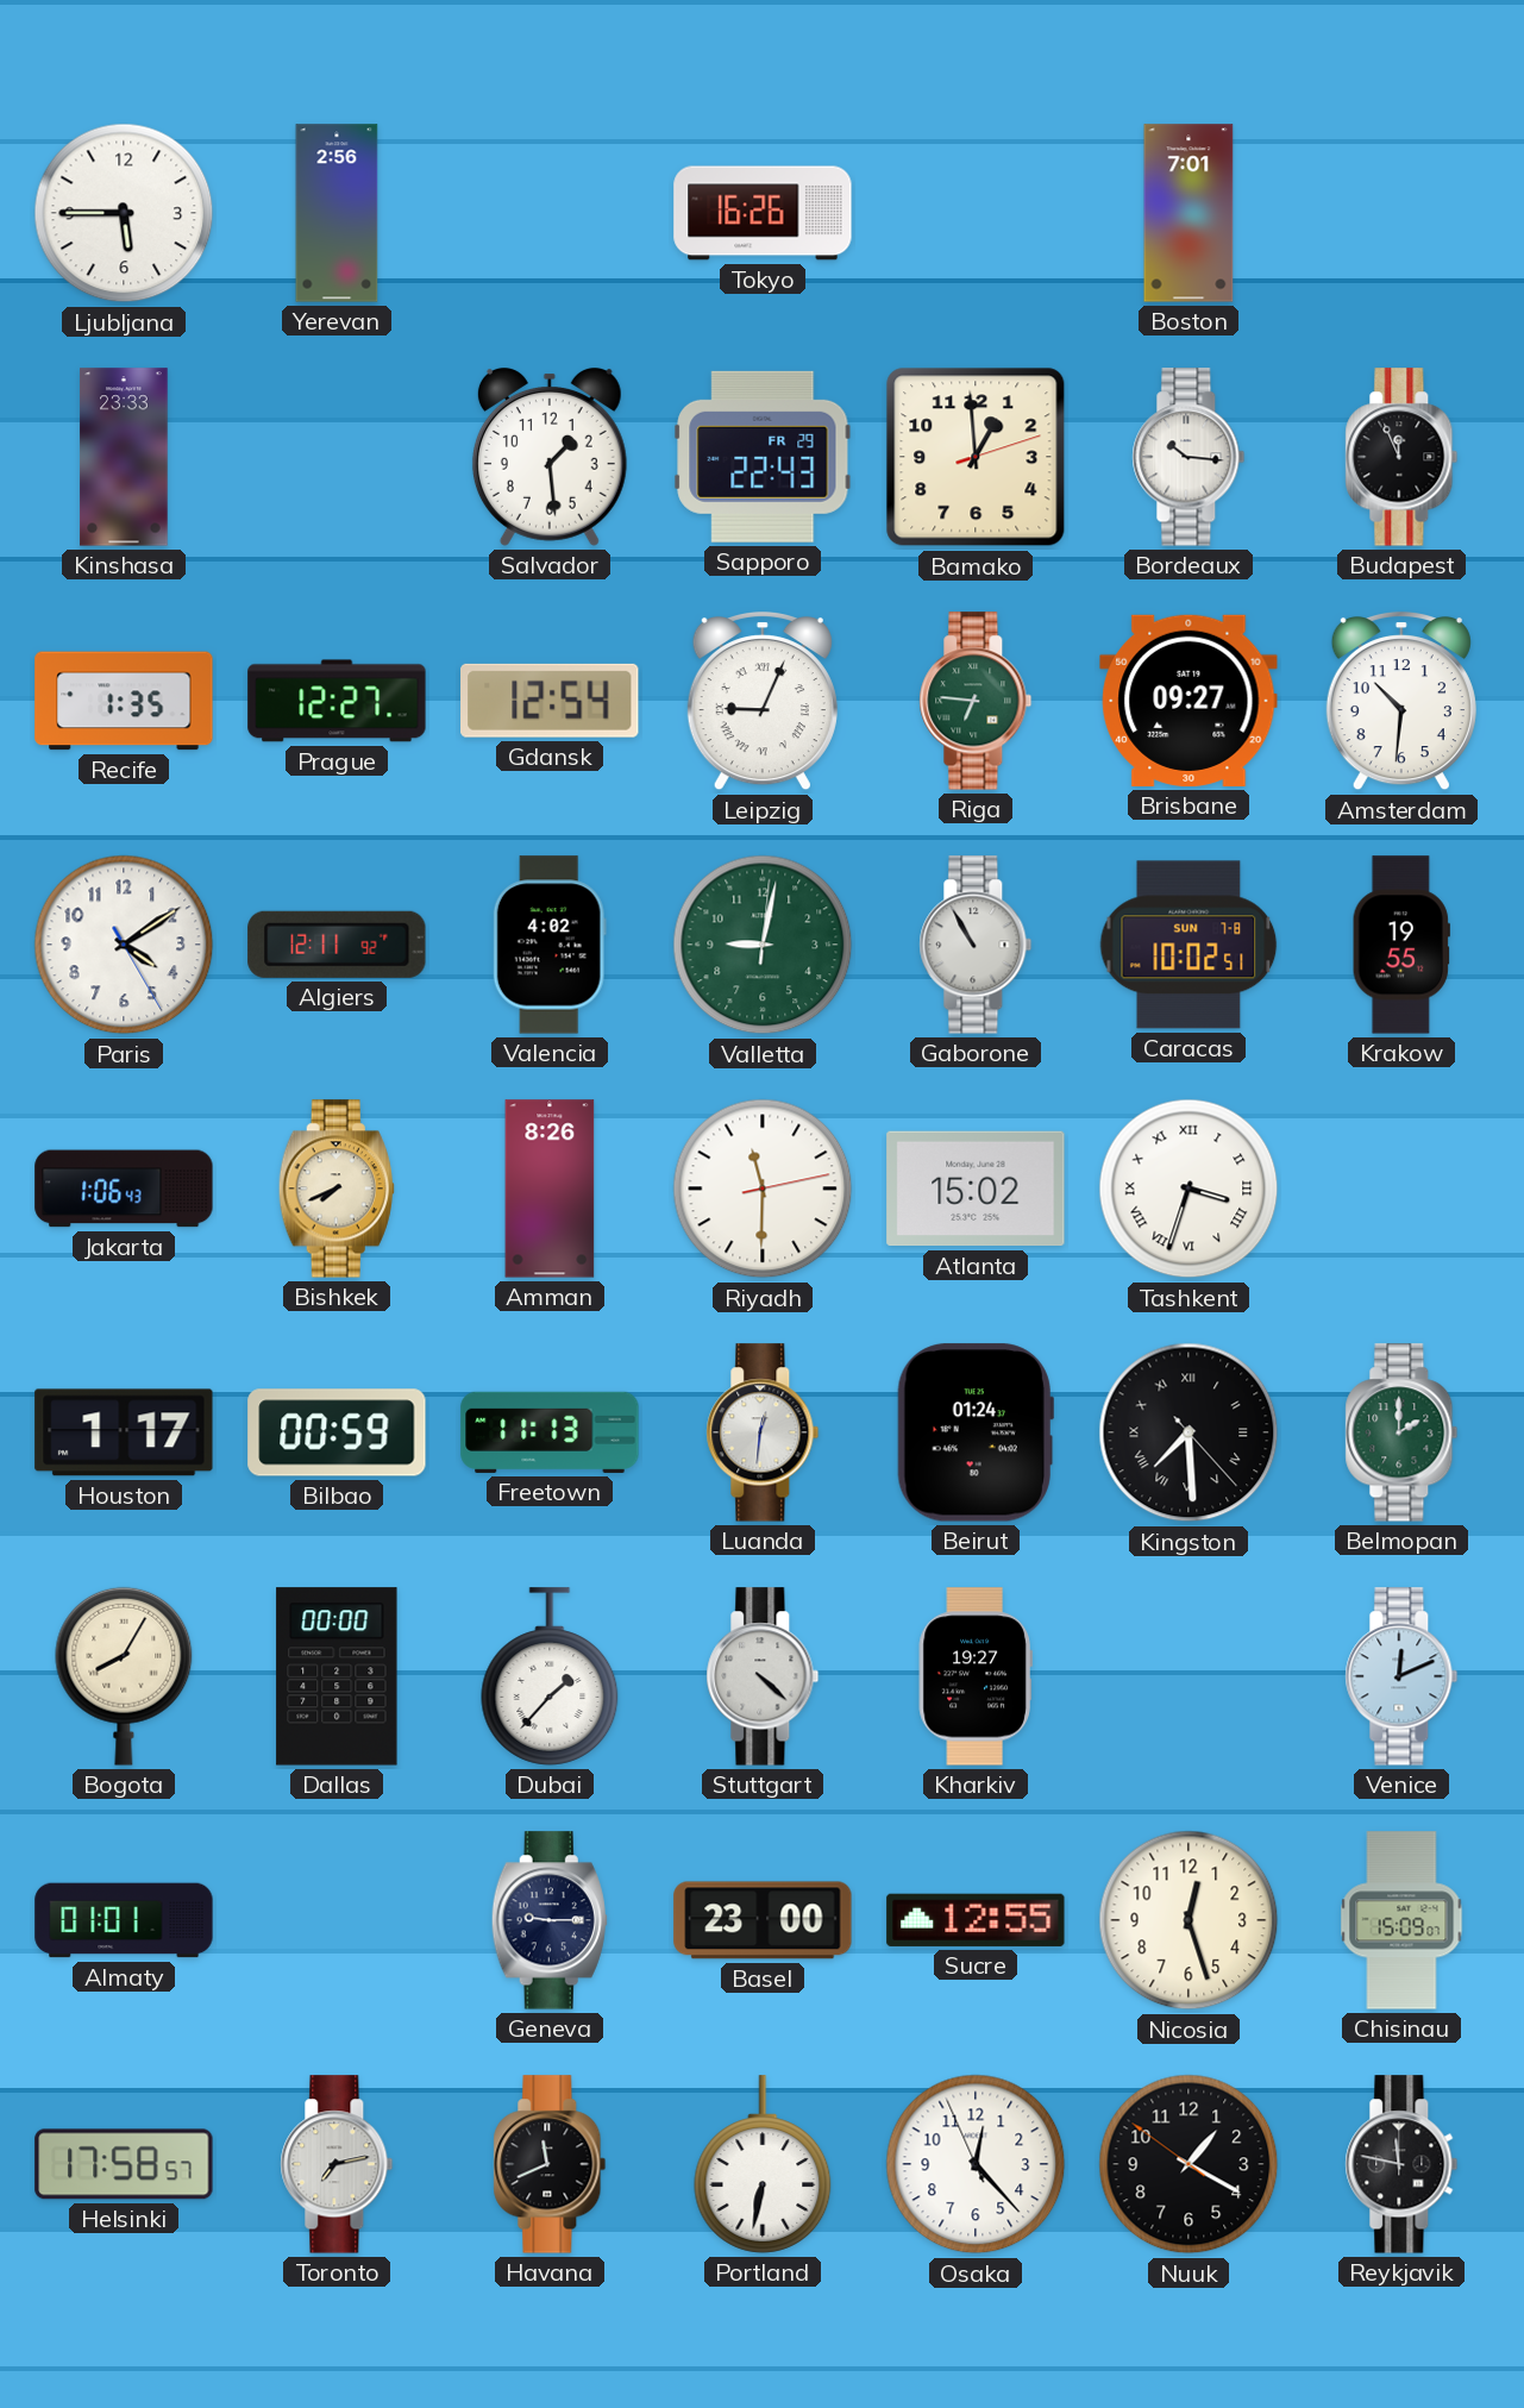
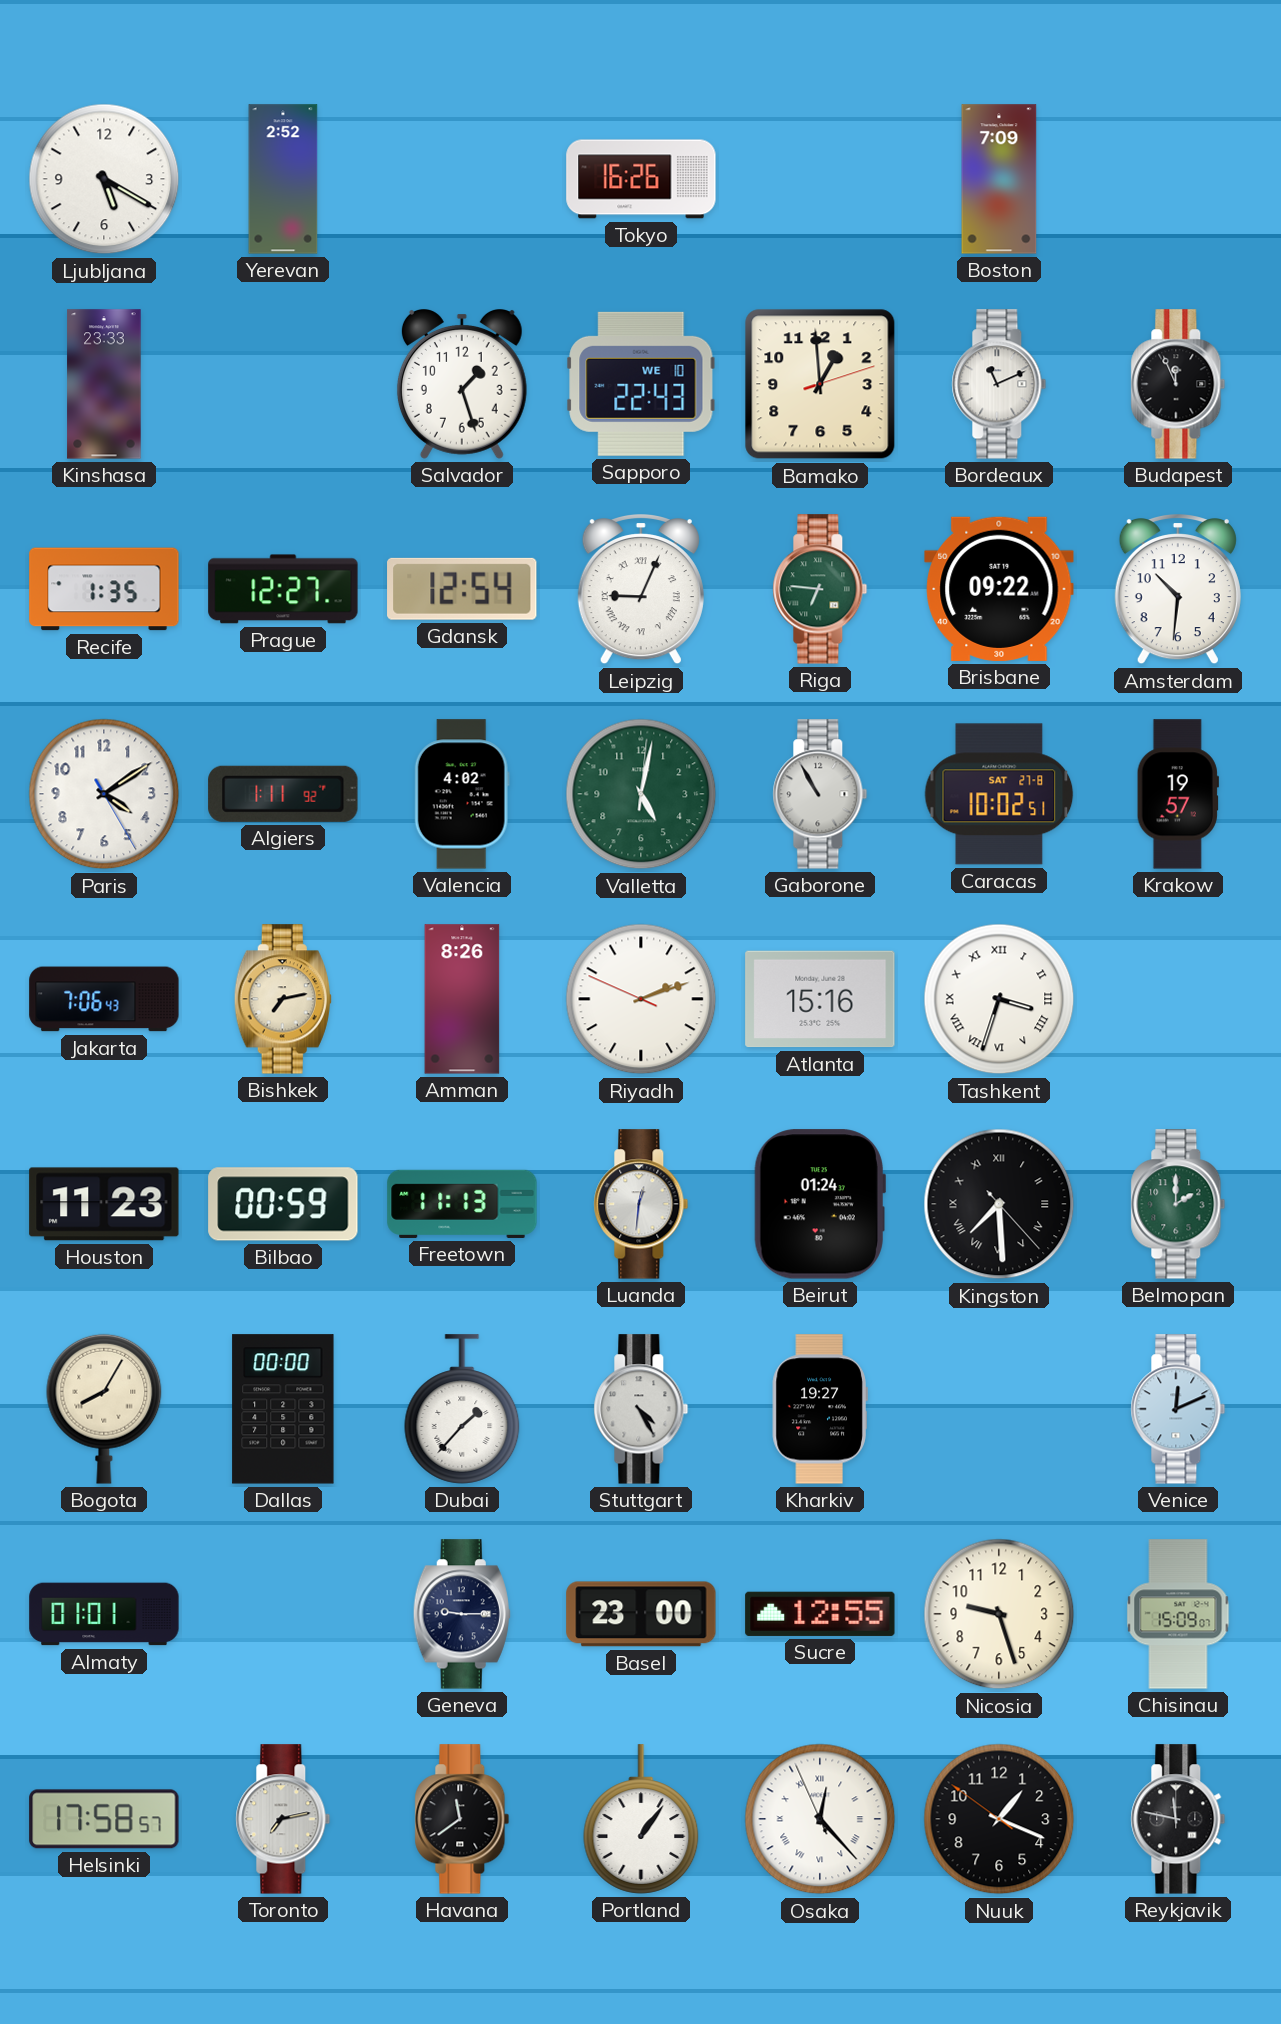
Ljubljana: 5:45 -> 5:20 (104, 179)
Yerevan: 2:56 -> 2:52 (283, 179)
Boston: 7:01 -> 7:09 (999, 179)
Salvador: 1:29 -> 1:27 (462, 385)
Sapporo date: FR 29 -> WE 10 (641, 384)
Bordeaux: 10:16 -> 11:11 (999, 384)
Brisbane: 09:27 -> 09:22 (999, 589)
Algiers: 12:11 -> 1:11 (283, 794)
Valletta: 9:02 -> 5:02 (641, 794)
Caracas date: SUN 7-8 -> SAT 27-8 (999, 794)
Krakow: 19:55 -> 19:57 (1178, 794)
Jakarta: 1:06 -> 7:06 (104, 999)
Bishkek: 7:41 -> 7:13 (283, 999)
Riyadh: 11:30 -> 2:11 (641, 999)
Atlanta: 15:02 -> 15:16 (820, 999)
Houston: 1:17 -> 11:23 (104, 1204)
Stuttgart: 4:22 -> 4:25 (641, 1409)
Nicosia: 12:27 -> 9:27 (999, 1614)
Havana: 11:41 -> 11:39 (462, 1819)
Portland: 6:32 -> 1:06 (641, 1819)
Osaka numerals: Arabic -> Roman (820, 1819)
Nuuk: 1:19 -> 1:18 (999, 1819)
